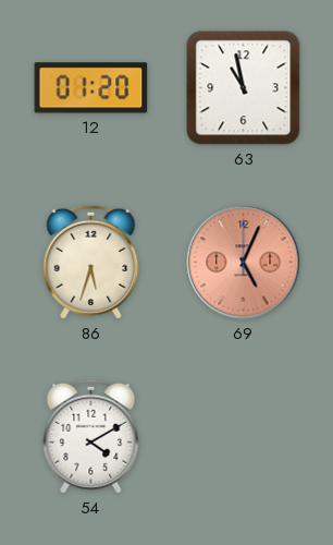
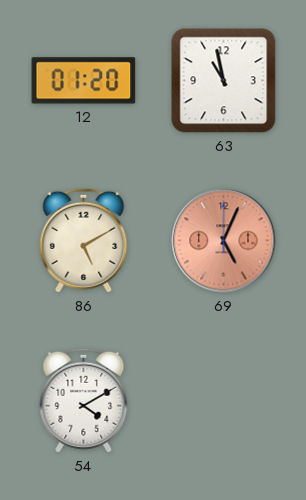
86: 5:33 -> 5:10 (84, 240)
